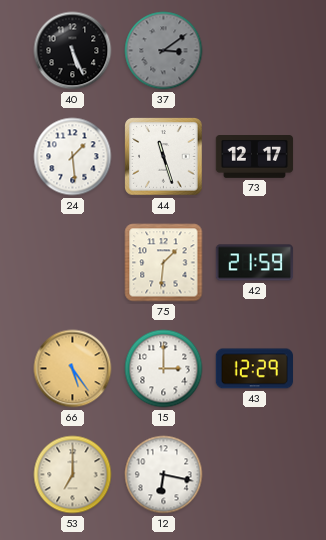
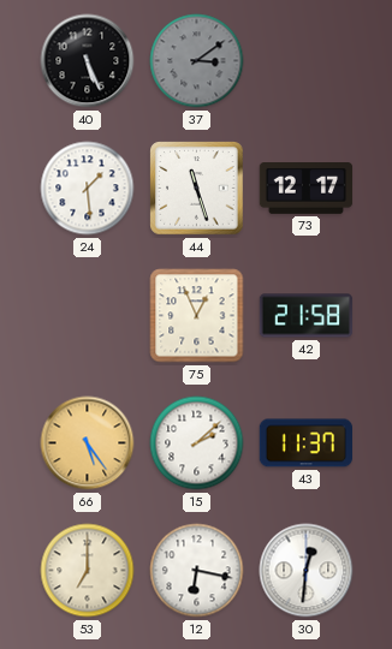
75: 1:31 -> 12:56 (197, 316)
42: 21:59 -> 21:58 (307, 316)
15: 3:00 -> 2:08 (197, 443)
43: 12:29 -> 11:37 (305, 443)
30: none -> 12:31 (307, 571)
